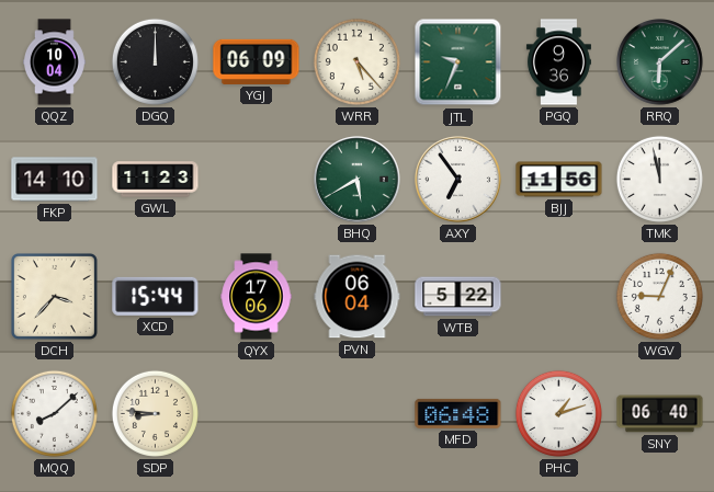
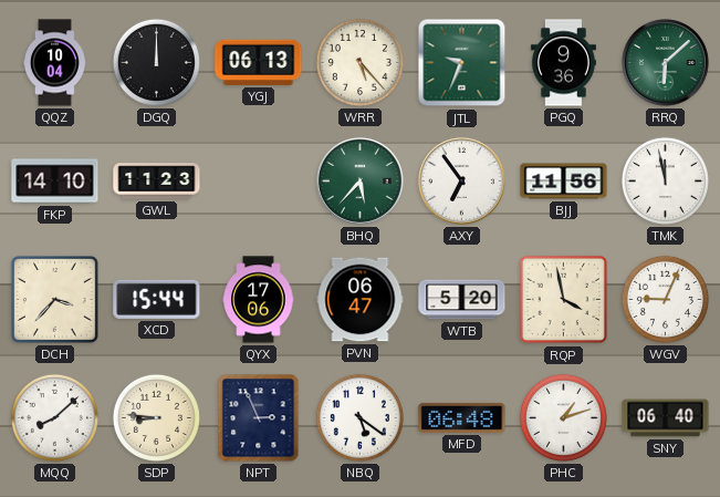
YGJ: 06:09 -> 06:13 (259, 62)
BHQ: 5:40 -> 5:37 (361, 182)
PVN: 06:04 -> 06:47 (361, 300)
WTB: 5:22 -> 5:20 (462, 300)
RQP: none -> 3:58 (564, 300)
NPT: none -> 2:56 (259, 418)
NBQ: none -> 5:21 (359, 417)
